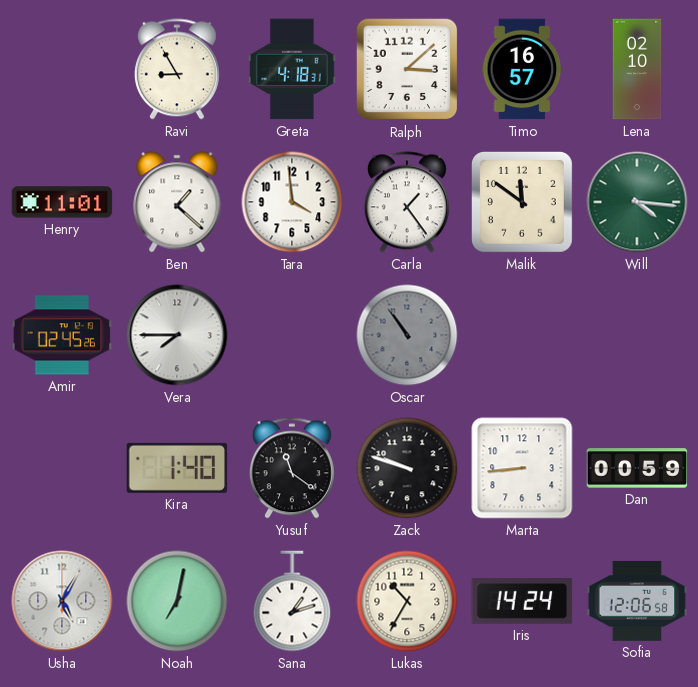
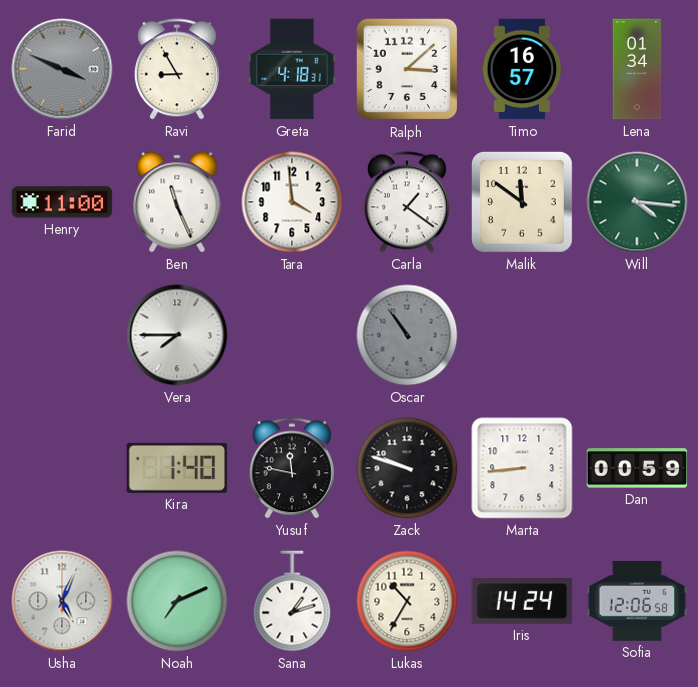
Farid: none -> 3:49 (62, 69)
Lena: 02:10 -> 01:34 (637, 69)
Henry: 11:01 -> 11:00 (62, 202)
Ben: 1:22 -> 11:26 (177, 202)
Carla: 1:24 -> 1:21 (407, 202)
Amir: 02:45 -> none (62, 335)
Yusuf: 11:21 -> 11:47 (292, 468)
Usha: 5:05 -> 5:04 (62, 601)
Noah: 7:02 -> 7:11 (177, 601)
